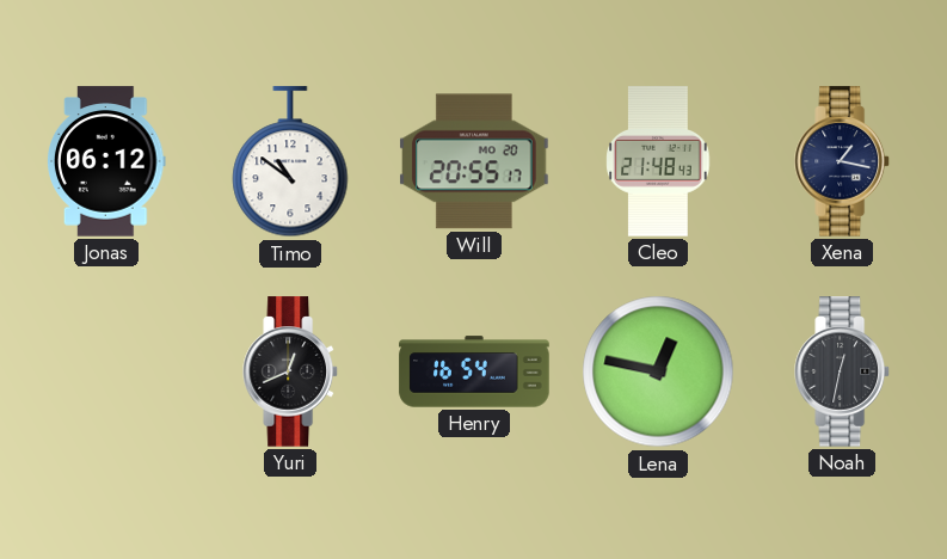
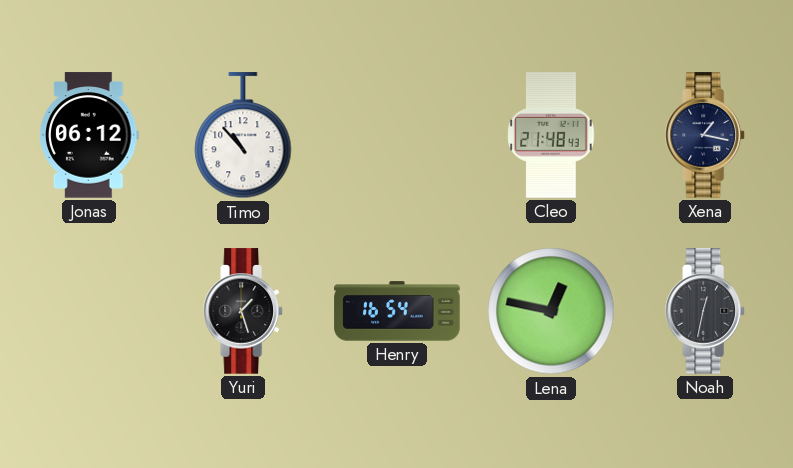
Timo: 10:51 -> 10:53 (243, 136)
Will: 20:55 -> none (474, 161)
Yuri: 12:41 -> 1:27 (244, 311)
